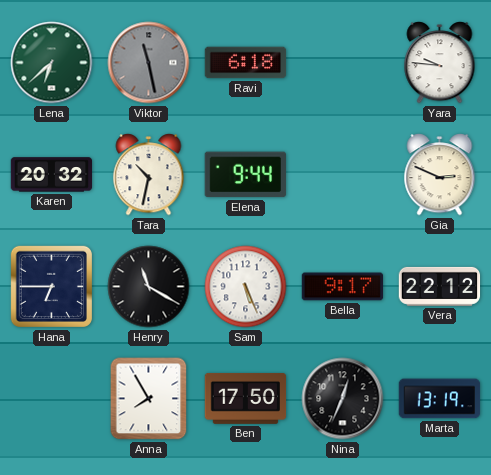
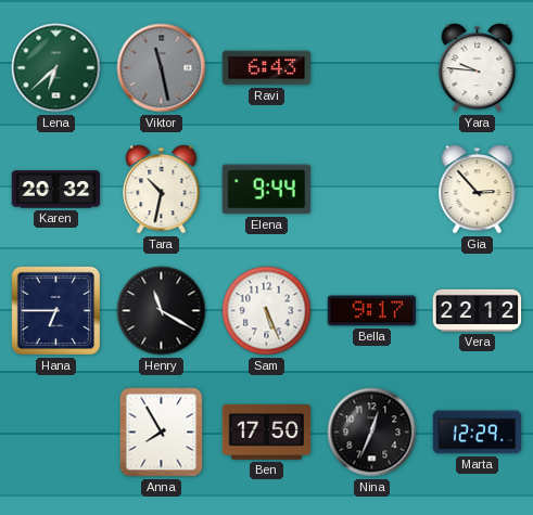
Ravi: 6:18 -> 6:43 (267, 68)
Gia: 2:49 -> 2:53 (478, 190)
Marta: 13:19 -> 12:29 (478, 433)
